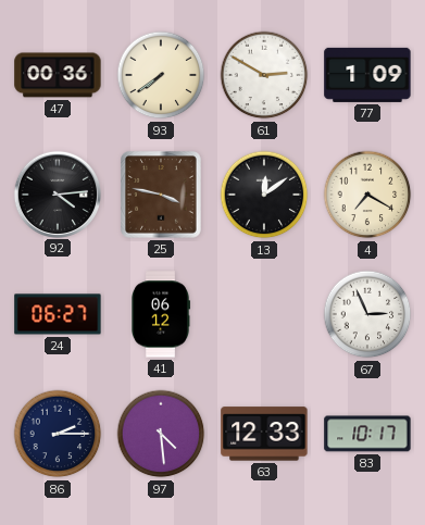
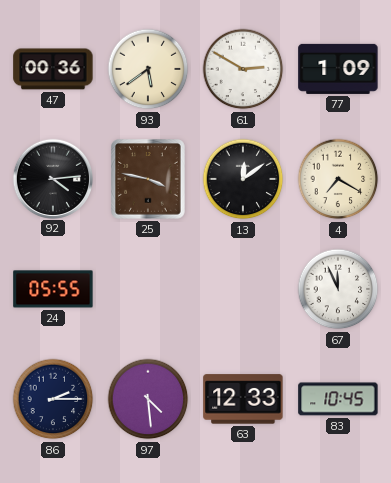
93: 7:39 -> 5:39 (148, 69)
24: 06:27 -> 05:55 (53, 289)
41: 06:12 -> none (160, 314)
67: 2:56 -> 11:56 (338, 289)
83: 10:17 -> 10:45 (338, 399)
